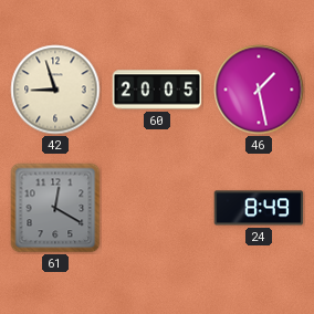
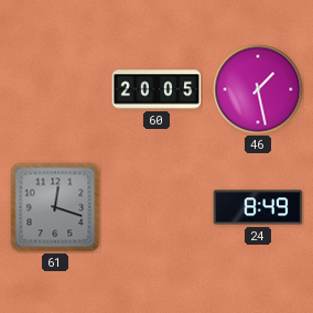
42: 8:57 -> none (55, 90)
61: 12:20 -> 12:18 (55, 207)
